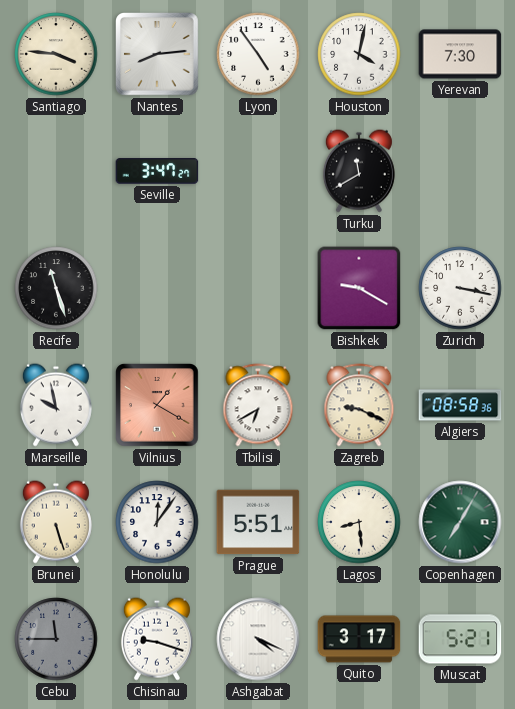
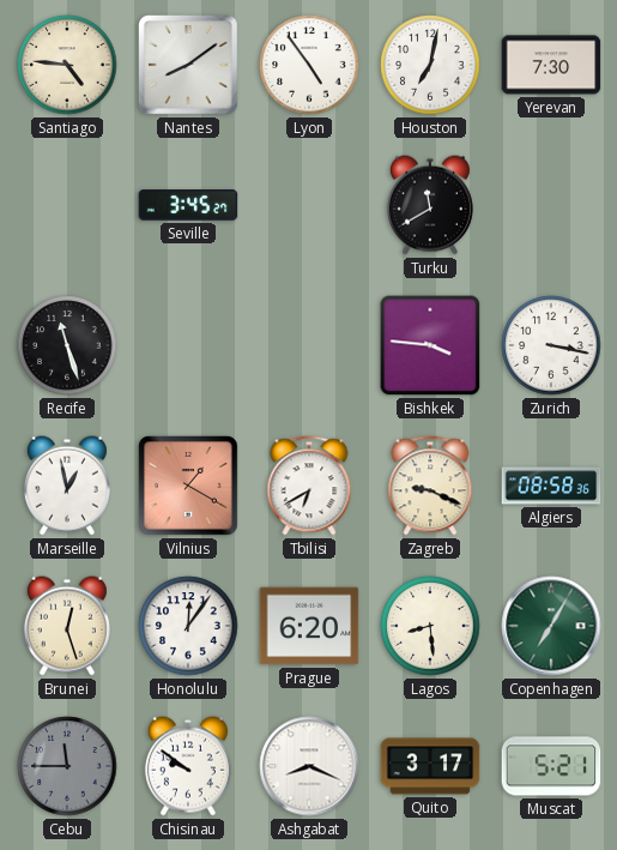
Santiago: 3:46 -> 4:46 (67, 65)
Nantes: 8:14 -> 8:09 (189, 66)
Houston: 4:02 -> 7:02 (430, 65)
Seville: 3:47 -> 3:45 (188, 205)
Bishkek: 9:20 -> 3:46 (430, 345)
Marseille: 9:58 -> 12:58 (67, 486)
Brunei: 5:27 -> 12:27 (67, 626)
Prague: 5:51 -> 6:20 (309, 626)
Chisinau: 9:18 -> 9:51 (188, 766)
Ashgabat: 4:19 -> 8:19 (309, 766)
